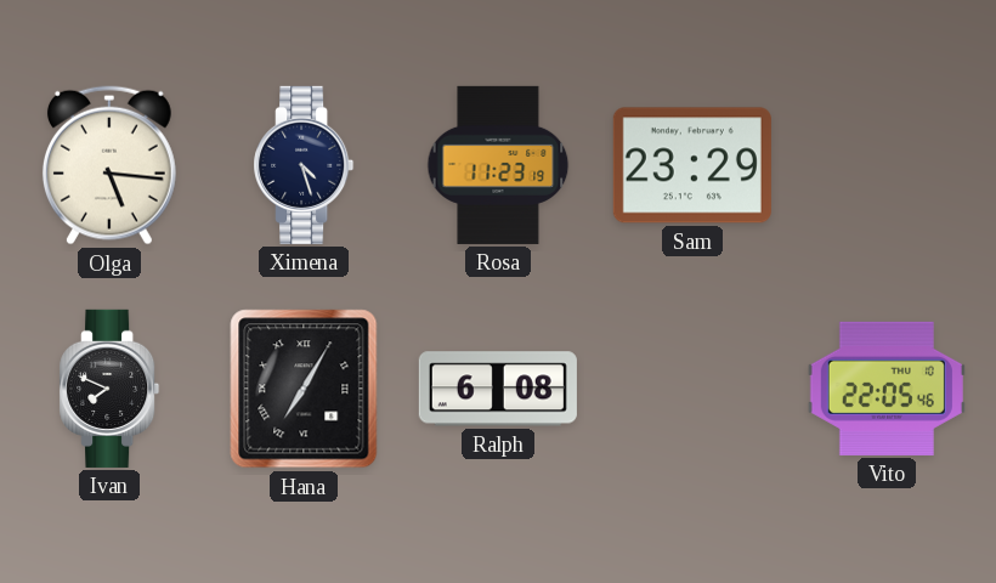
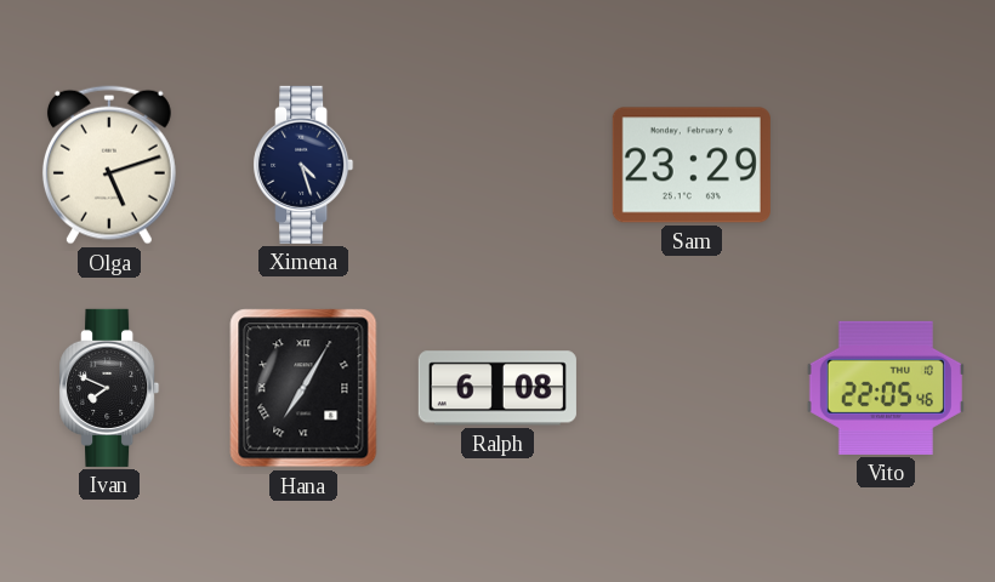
Olga: 5:16 -> 5:12 (109, 165)
Rosa: 11:23 -> none (498, 165)
